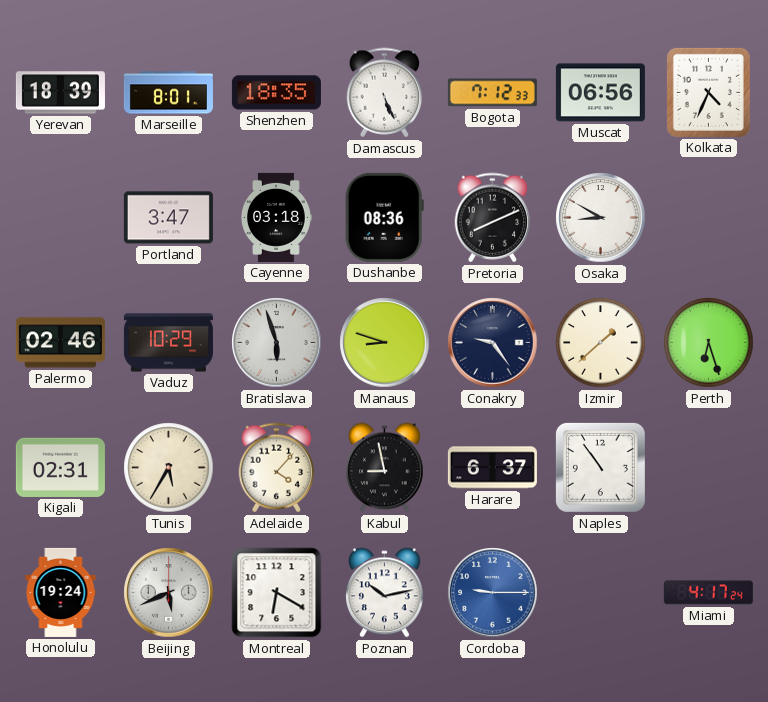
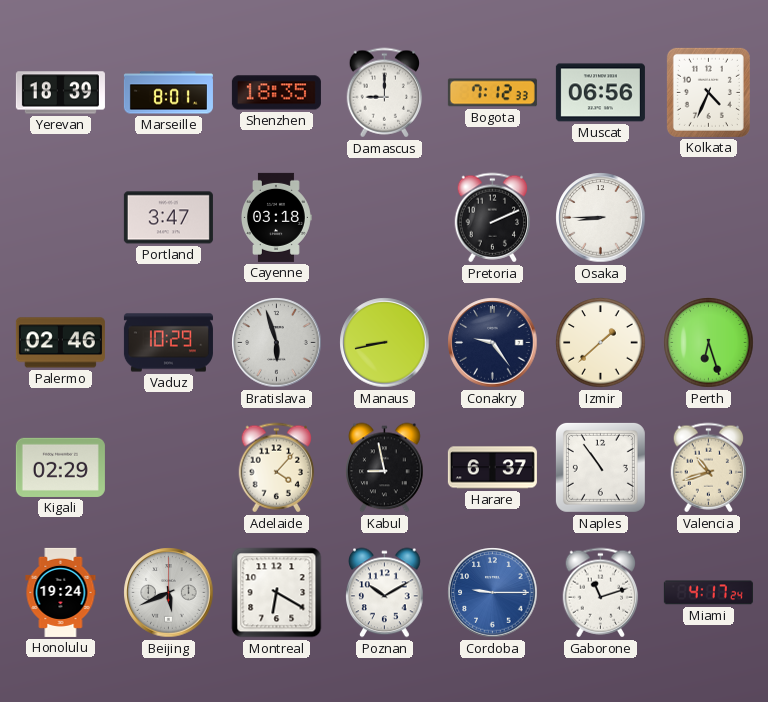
Damascus: 5:26 -> 9:00 (385, 93)
Dushanbe: 08:36 -> none (384, 217)
Pretoria: 8:11 -> 2:11 (493, 218)
Osaka: 8:50 -> 8:45 (601, 218)
Manaus: 8:48 -> 8:43 (385, 343)
Kigali: 02:31 -> 02:29 (60, 467)
Tunis: 5:35 -> none (169, 468)
Valencia: none -> 10:42 (709, 468)
Poznan: 10:13 -> 10:10 (385, 593)
Gaborone: none -> 11:12 (601, 593)
